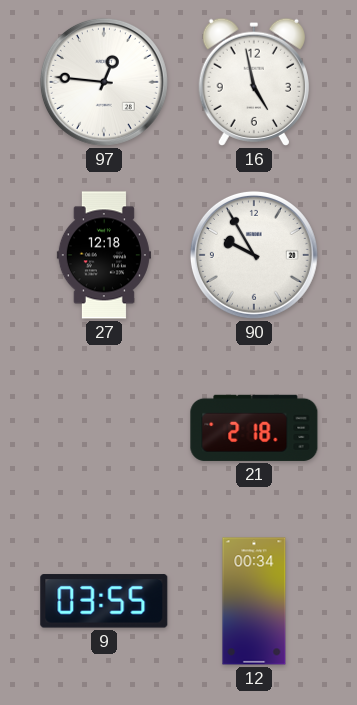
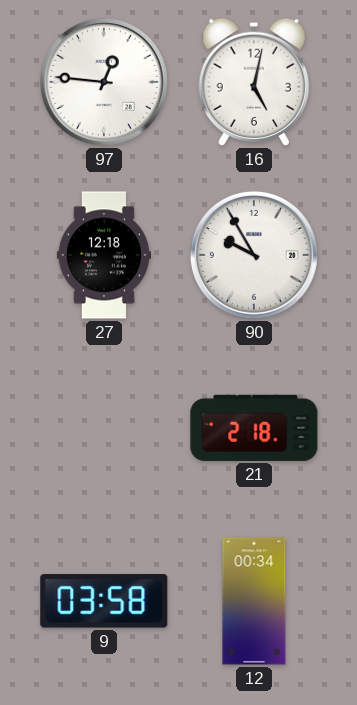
16: 4:58 -> 5:02 (254, 82)
9: 03:55 -> 03:58 (104, 601)
